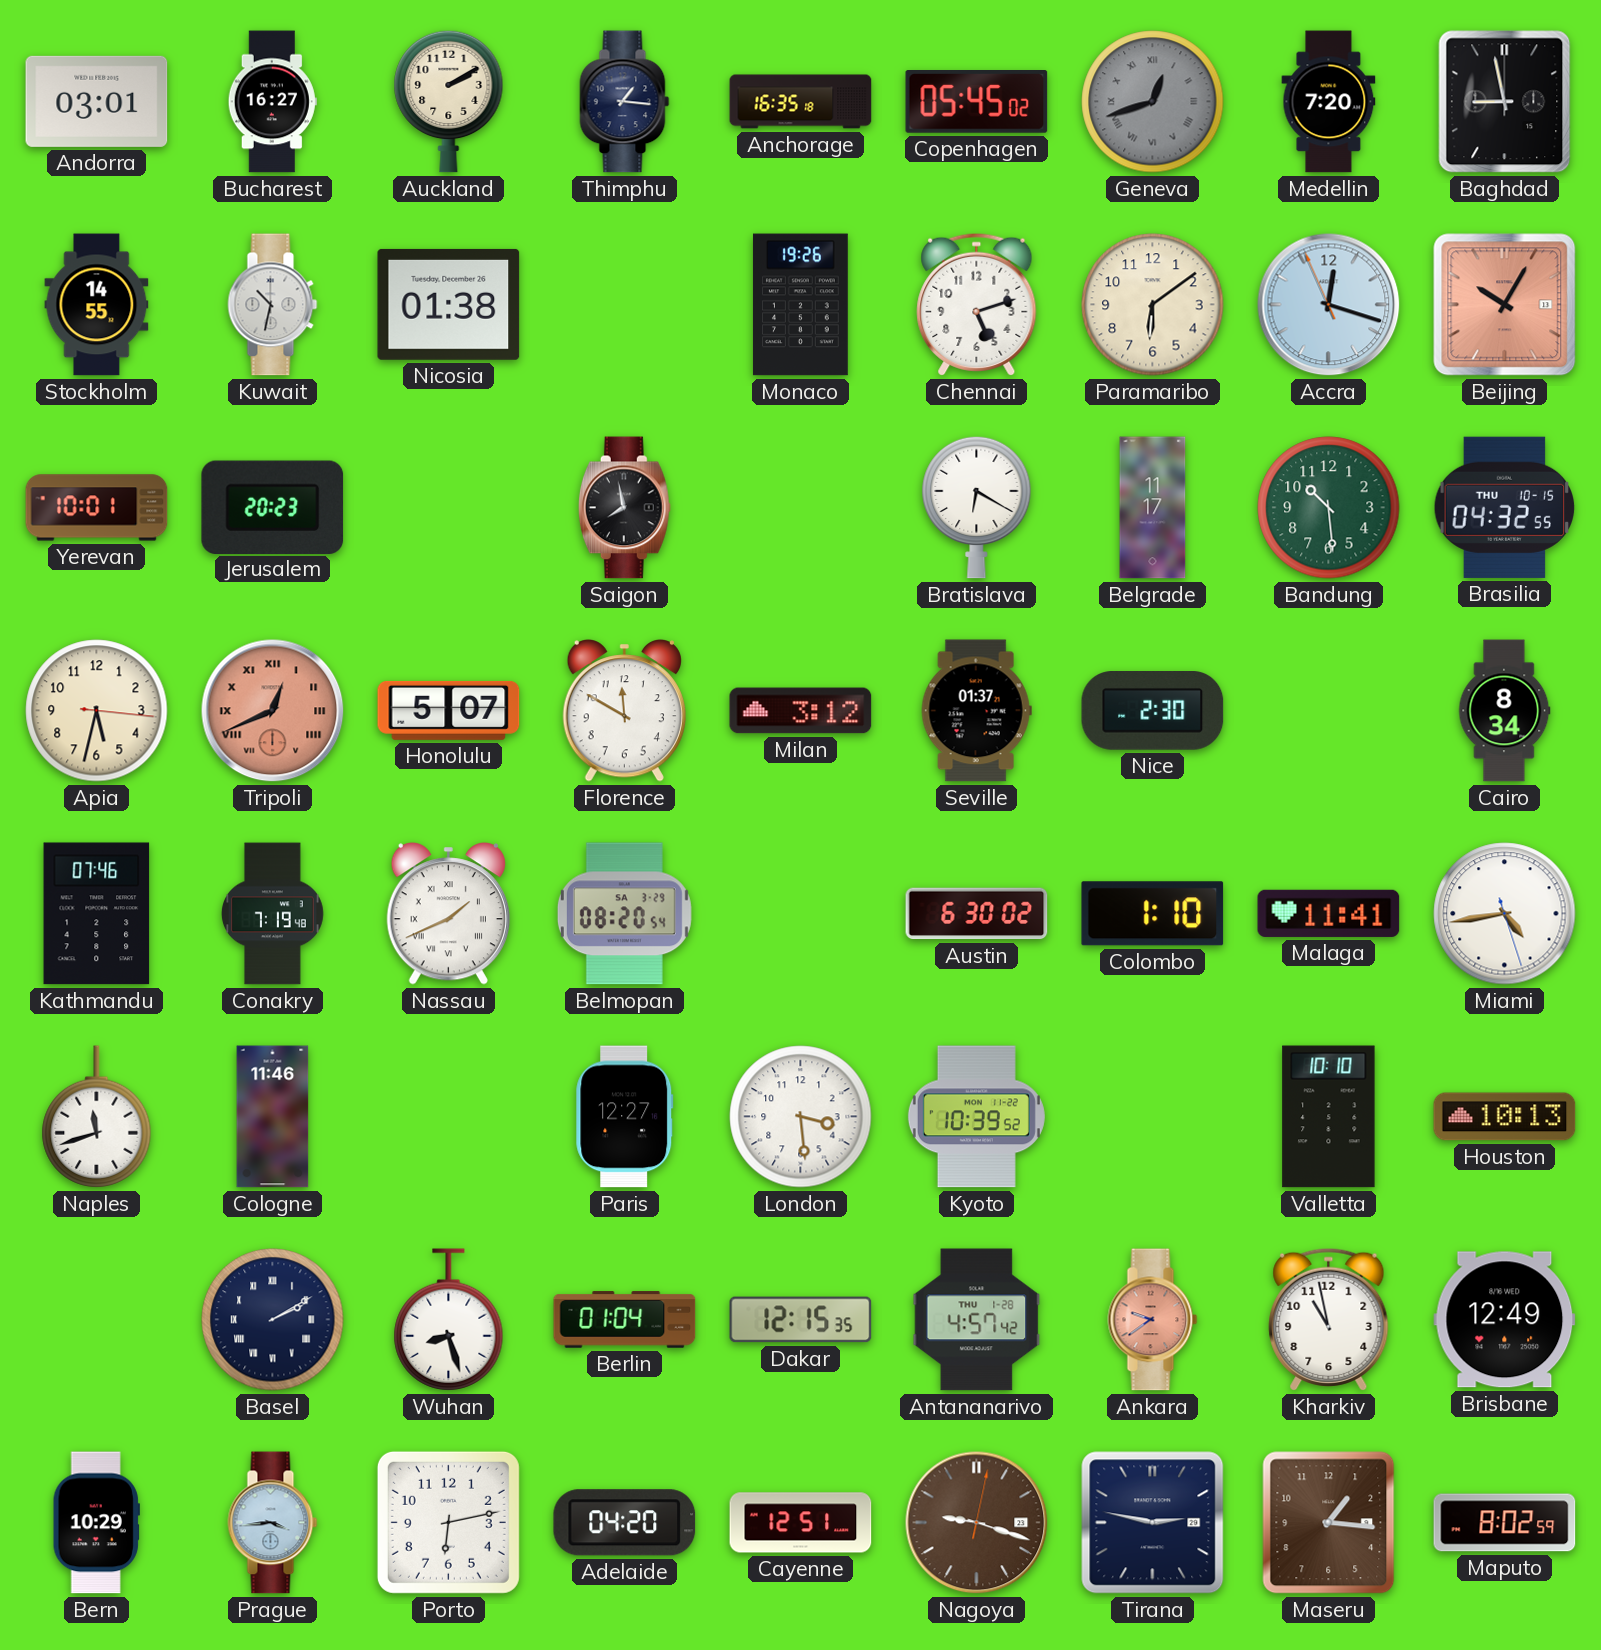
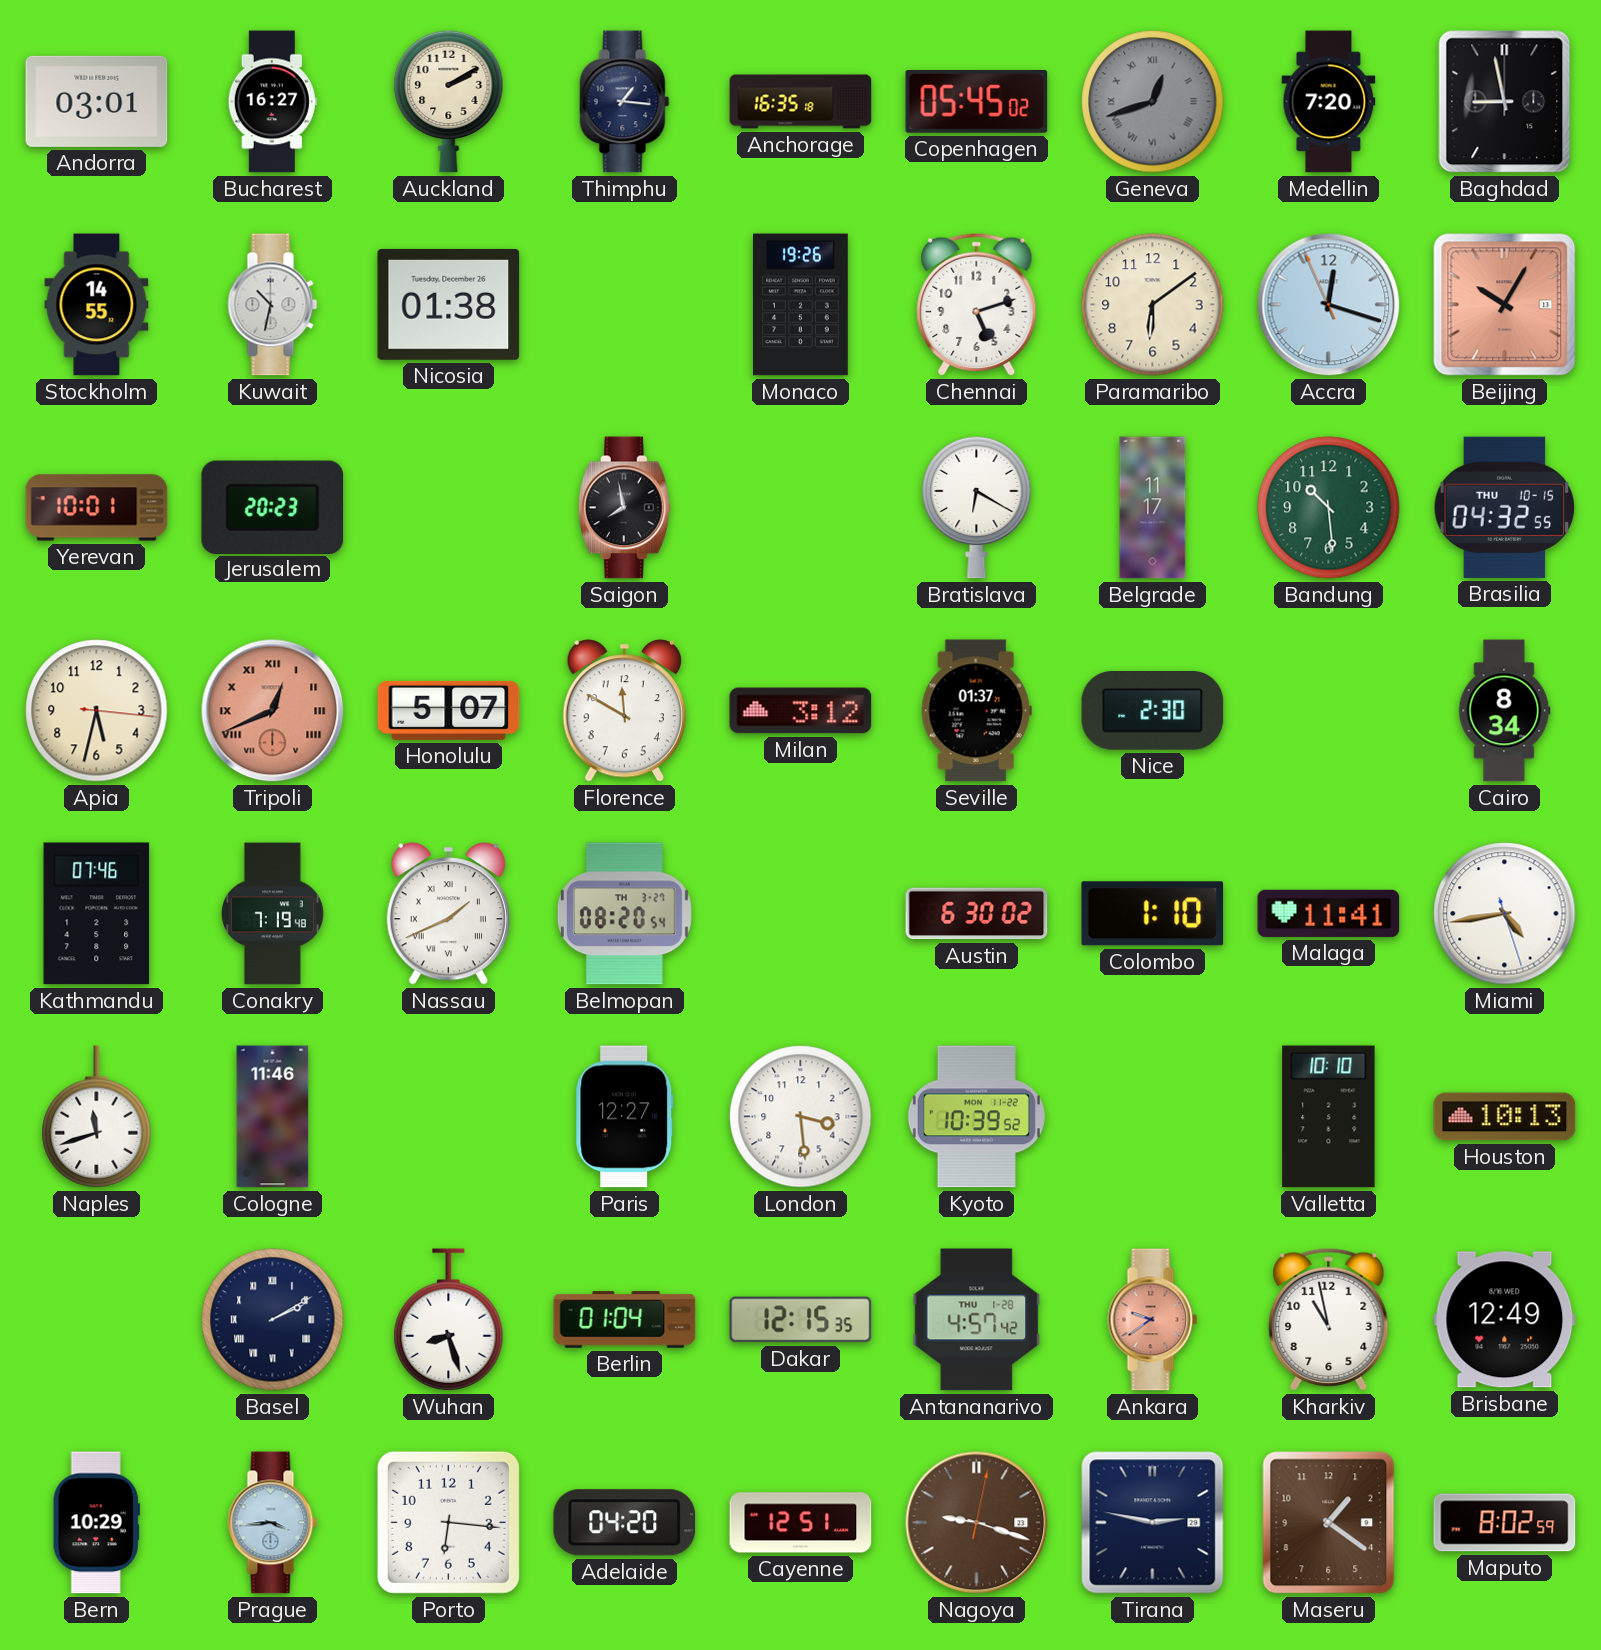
Belmopan date: SA 3-29 -> TH 3-27 (624, 914)
Porto: 6:13 -> 6:16 (448, 1522)
Maseru: 1:16 -> 1:21 (1329, 1523)
